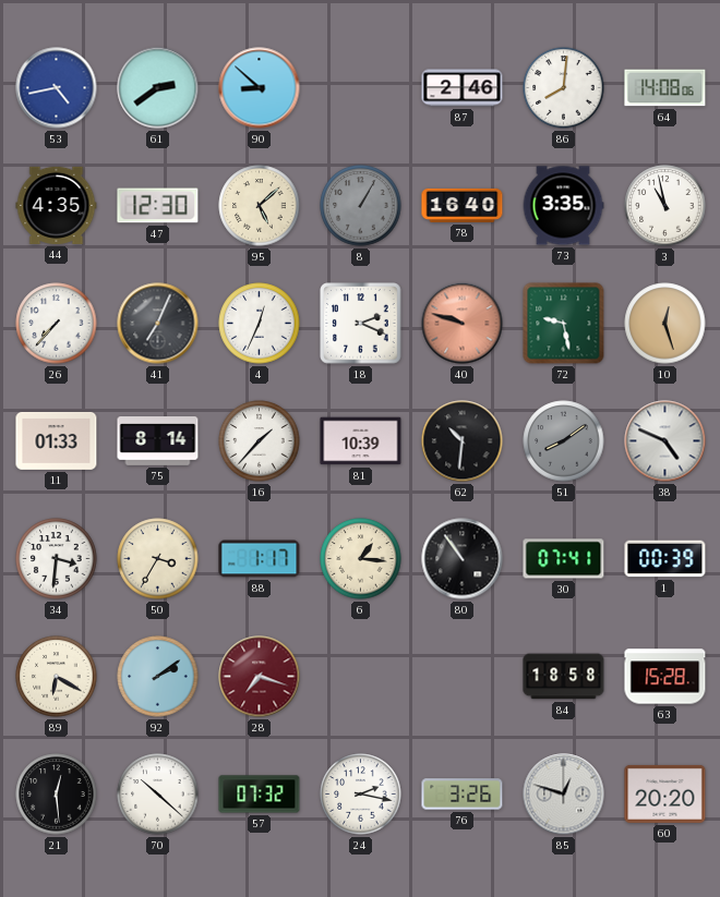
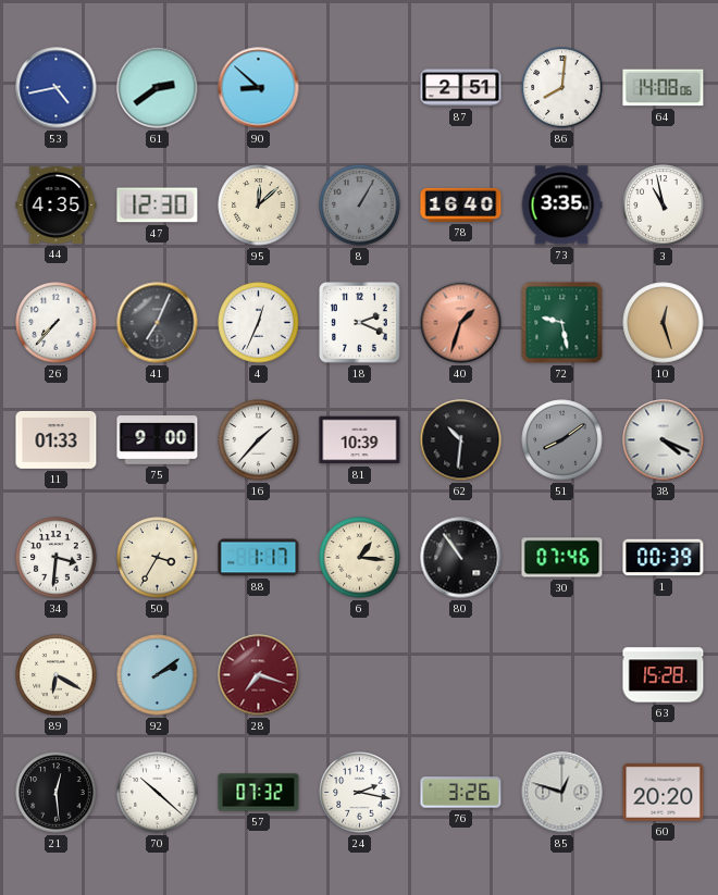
87: 2:46 -> 2:51 (461, 88)
95: 5:08 -> 12:08 (259, 206)
40: 9:48 -> 1:33 (461, 323)
75: 8:14 -> 9:00 (158, 440)
38: 4:49 -> 4:19 (664, 440)
30: 07:41 -> 07:46 (562, 558)
84: 18:58 -> none (564, 677)
